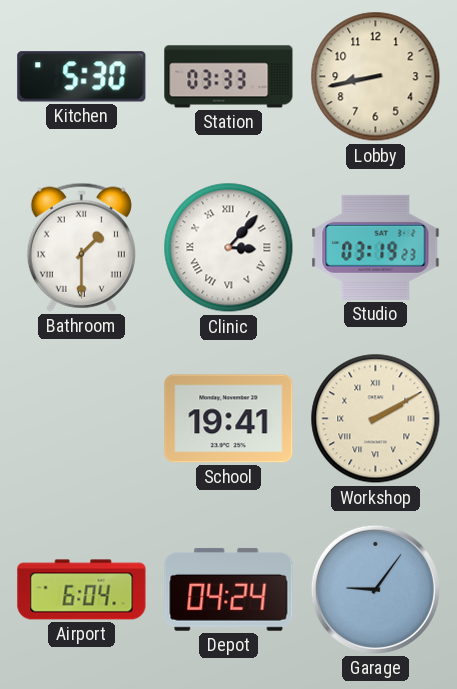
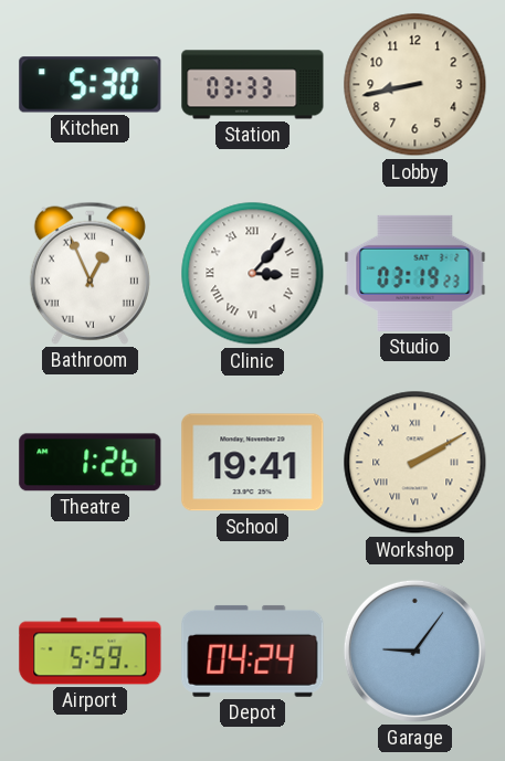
Bathroom: 1:30 -> 12:56 (90, 273)
Theatre: none -> 1:26 (91, 463)
Airport: 6:04 -> 5:59 (91, 652)
